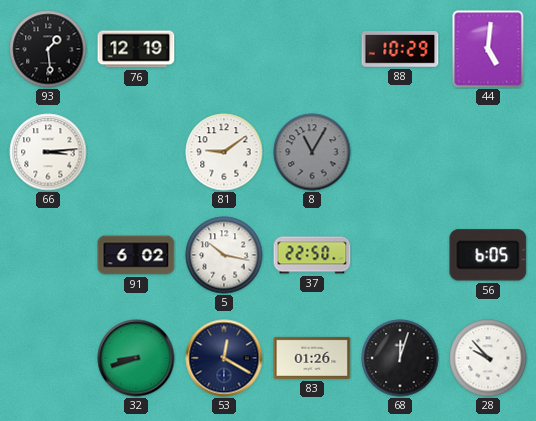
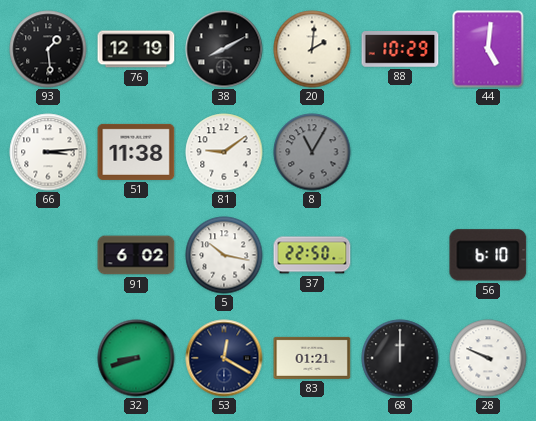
38: none -> 8:10 (224, 49)
20: none -> 2:01 (312, 49)
51: none -> 11:38 (136, 152)
56: 6:05 -> 6:10 (488, 255)
83: 01:26 -> 01:21 (312, 358)
68: 12:03 -> 12:00 (400, 358)
28: 9:53 -> 9:49 (488, 358)
